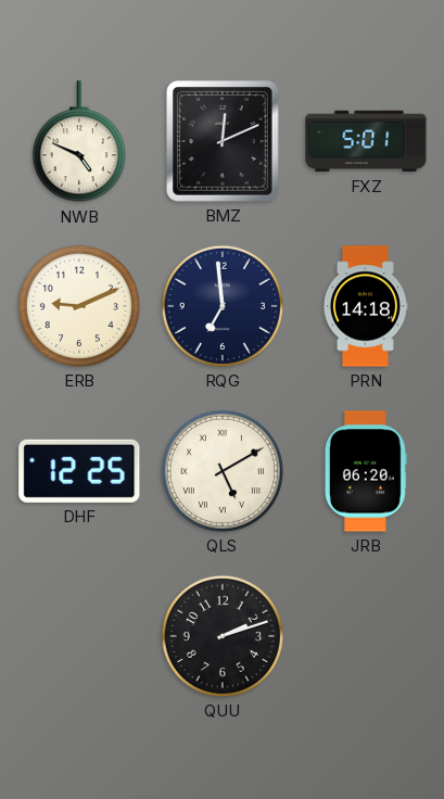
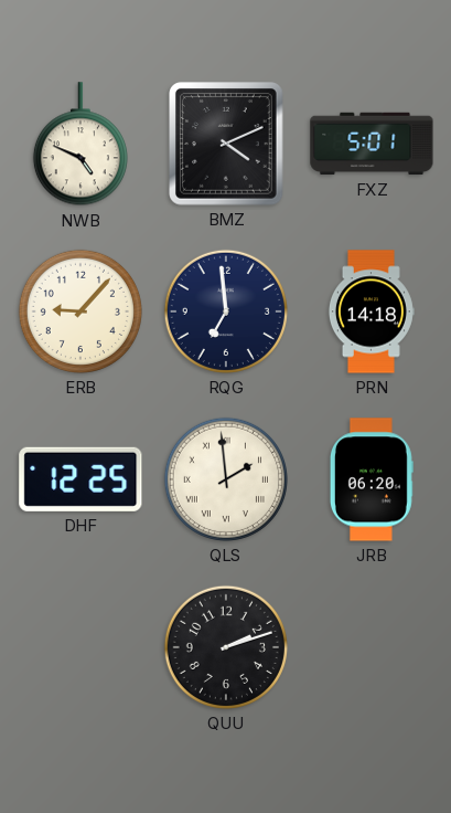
BMZ: 12:11 -> 4:11 (226, 144)
ERB: 9:11 -> 9:07 (80, 312)
QLS: 5:10 -> 1:59 (226, 479)
